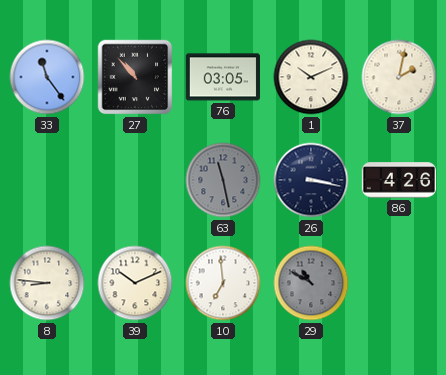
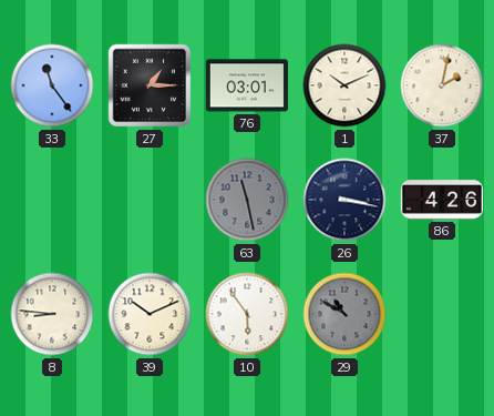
27: 10:53 -> 1:15 (150, 85)
76: 03:05 -> 03:01 (247, 85)
10: 6:59 -> 5:54 (247, 314)
